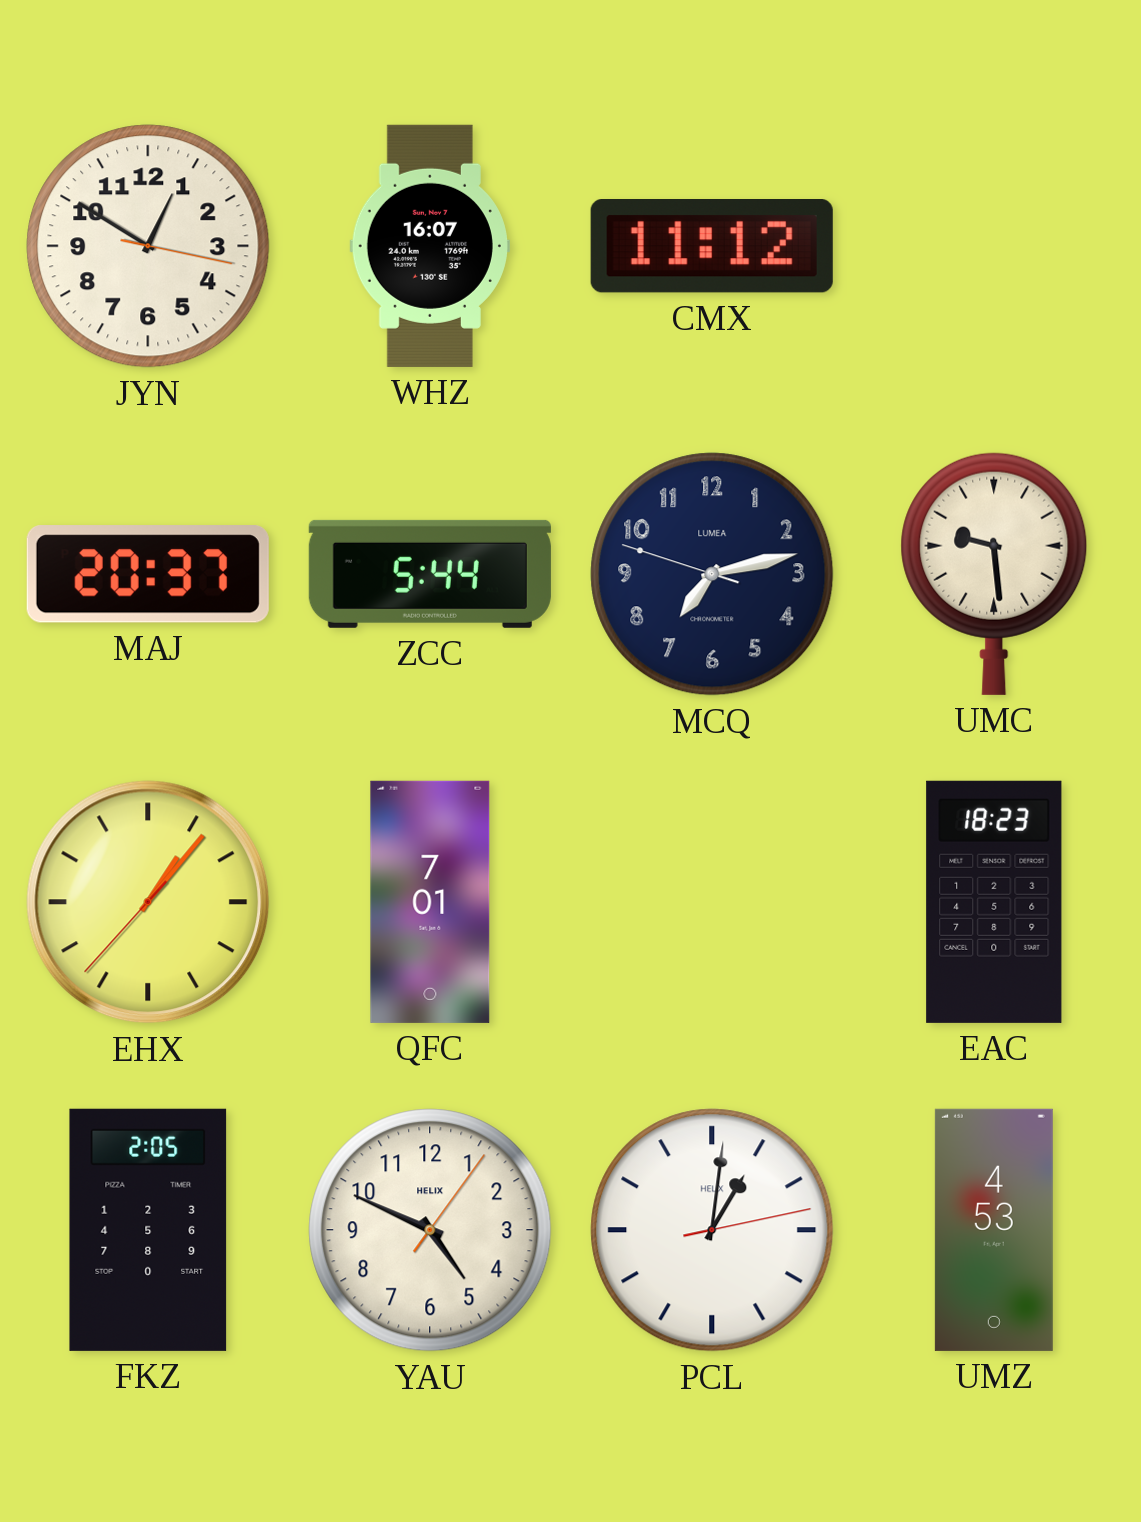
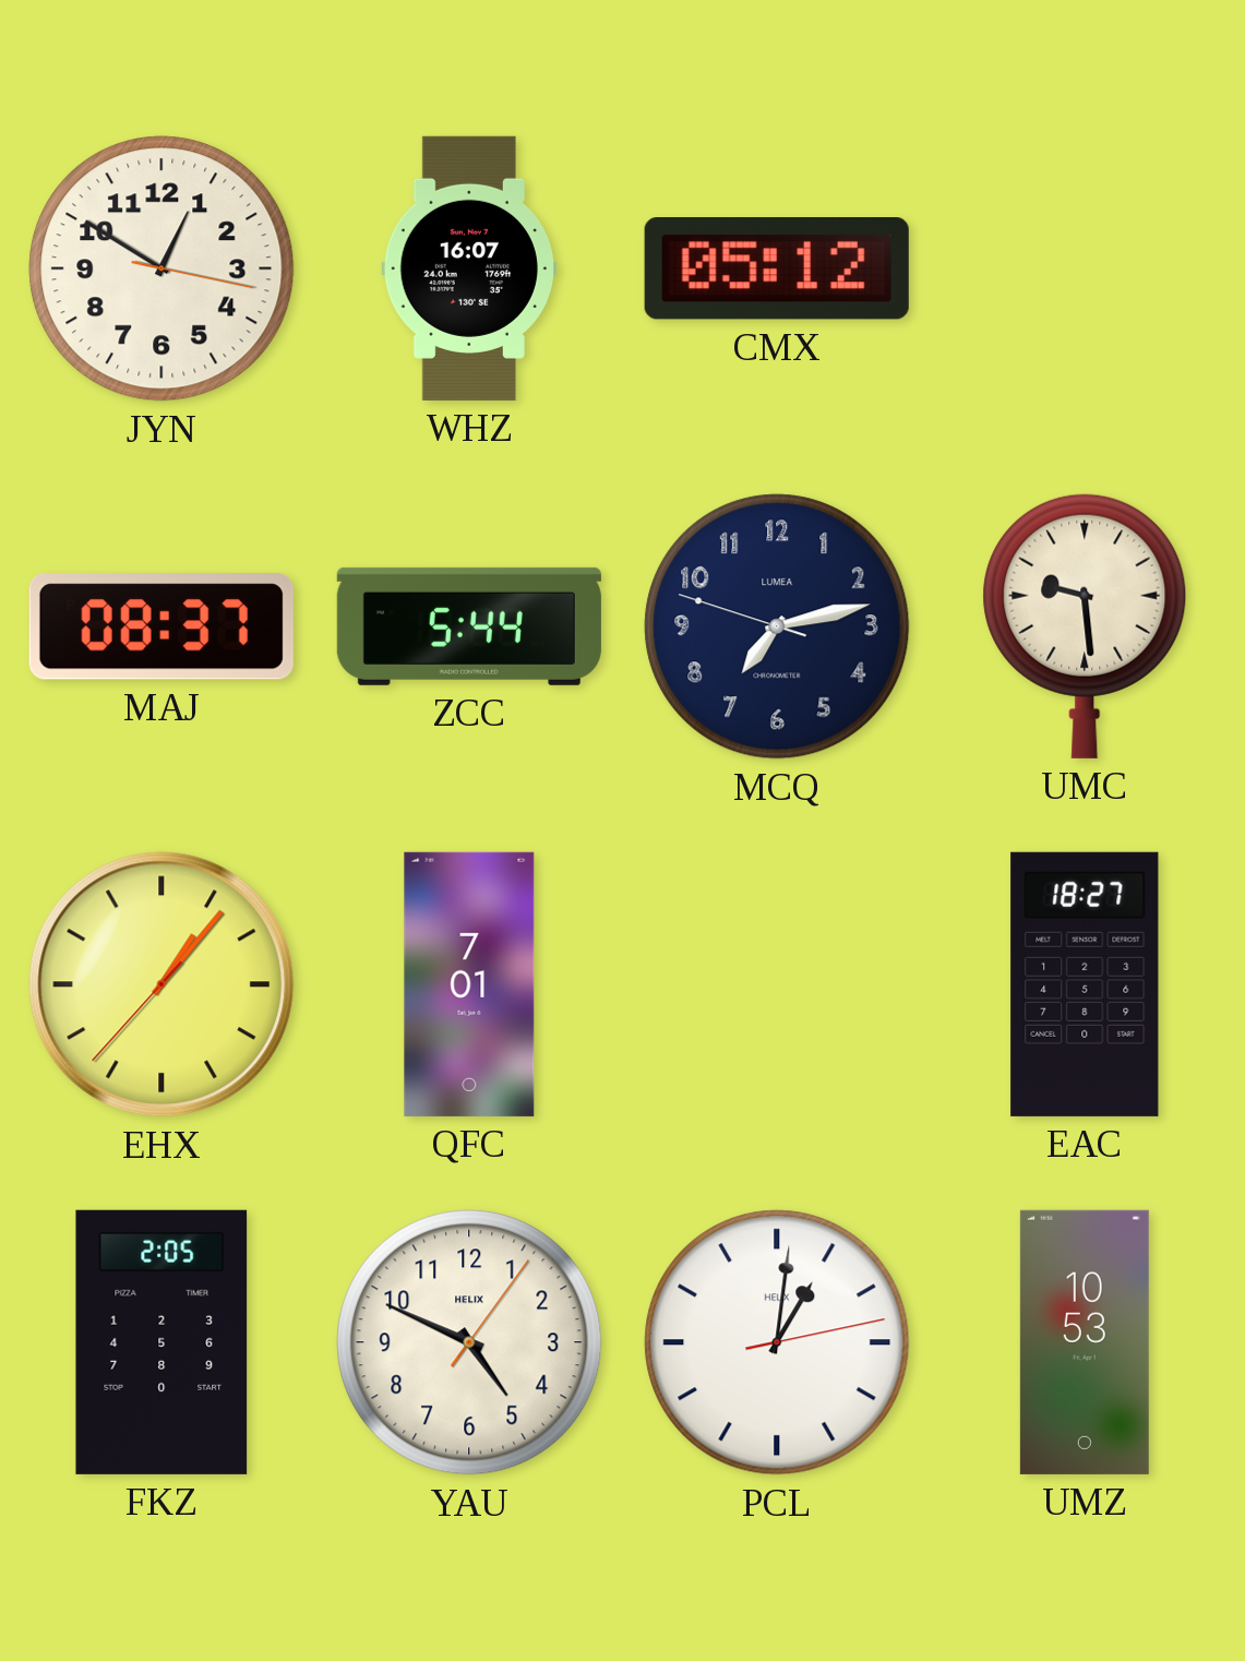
CMX: 11:12 -> 05:12 (777, 270)
MAJ: 20:37 -> 08:37 (161, 626)
EAC: 18:23 -> 18:27 (1085, 984)
UMZ: 4:53 -> 10:53 (1085, 1342)
